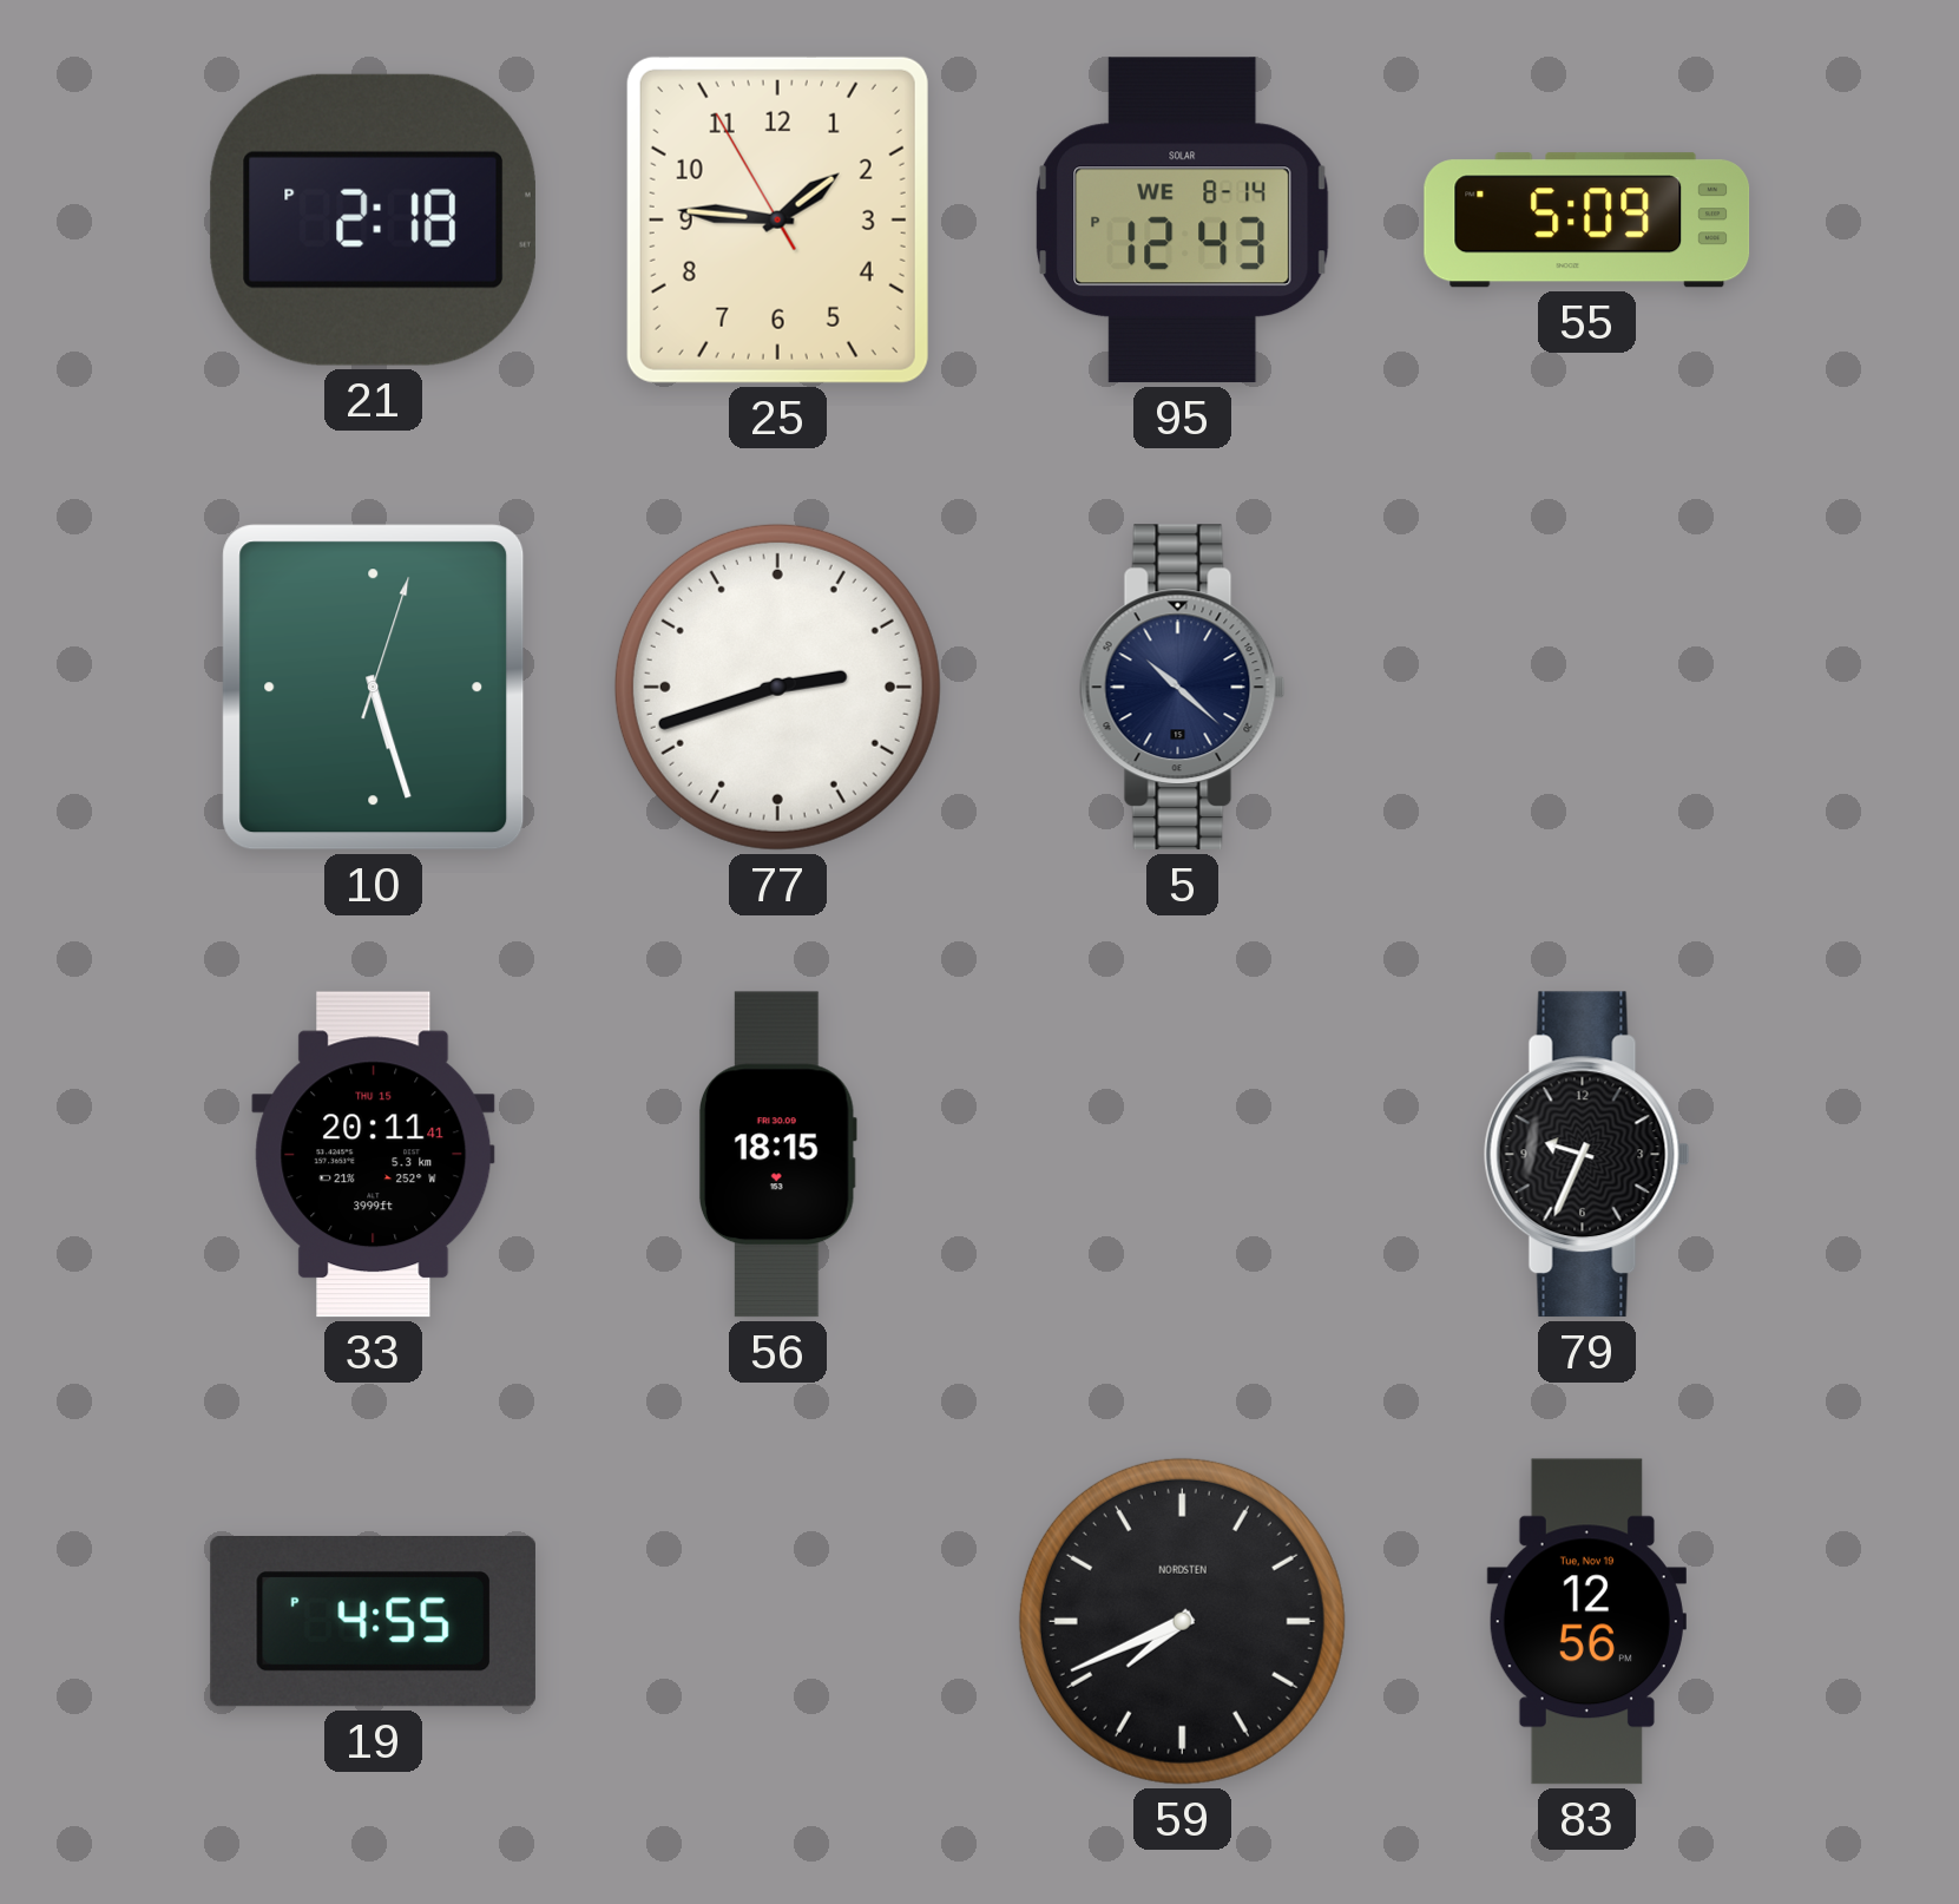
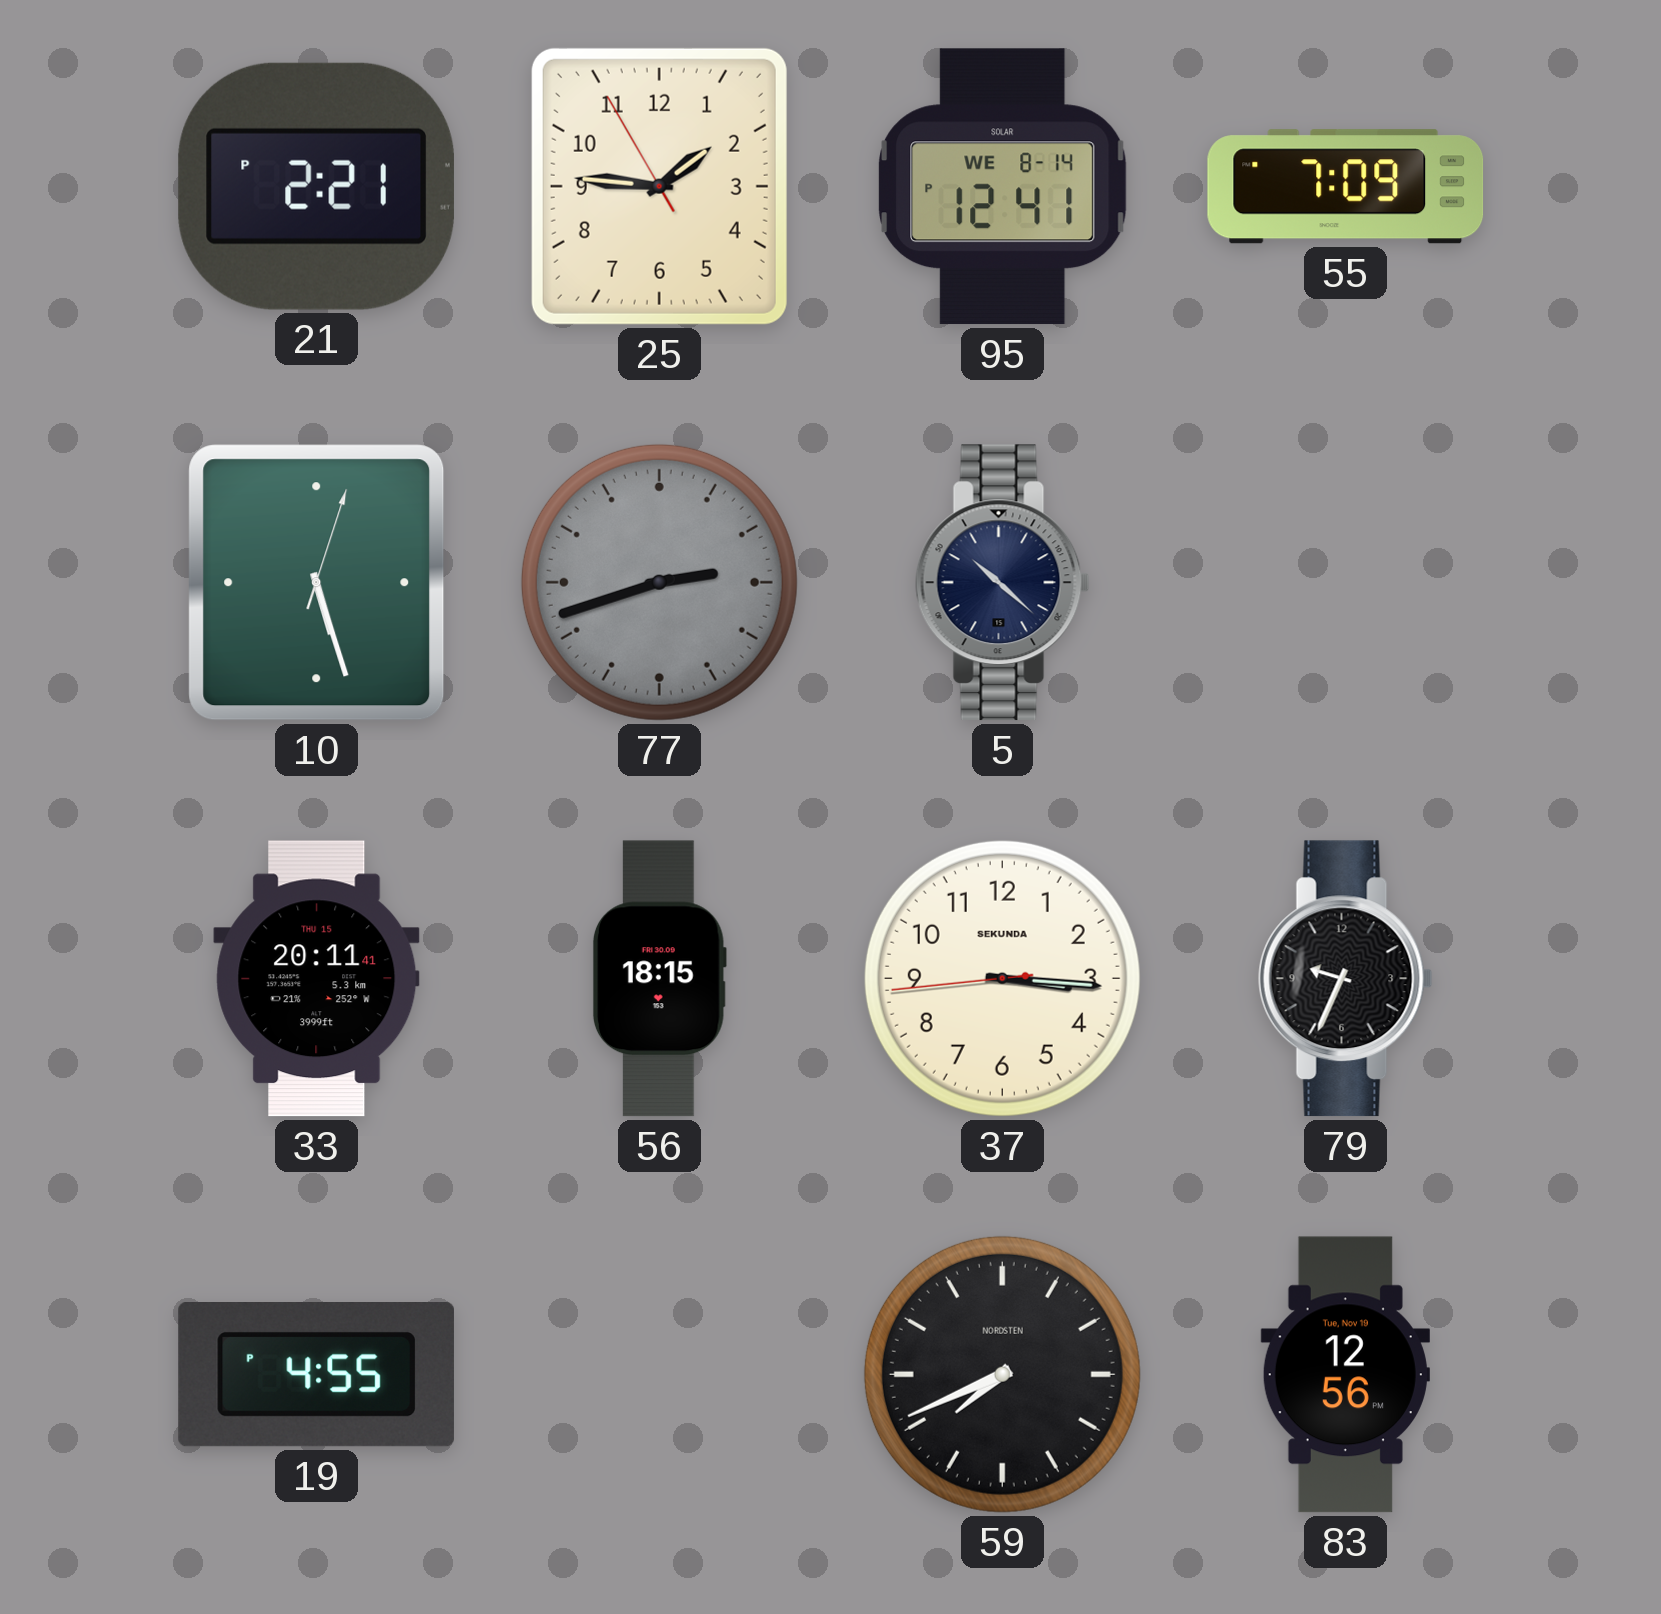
21: 2:18 -> 2:21 (316, 186)
95: 12:43 -> 12:41 (1003, 187)
55: 5:09 -> 7:09 (1346, 187)
77 dial: white -> grey (659, 582)
37: none -> 3:15 (1002, 978)
